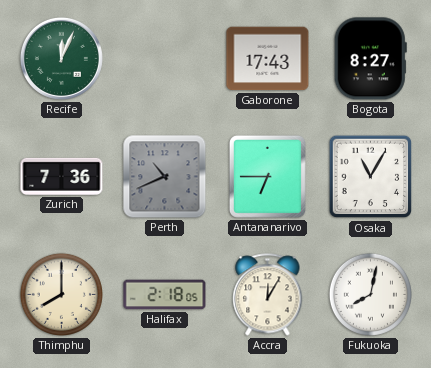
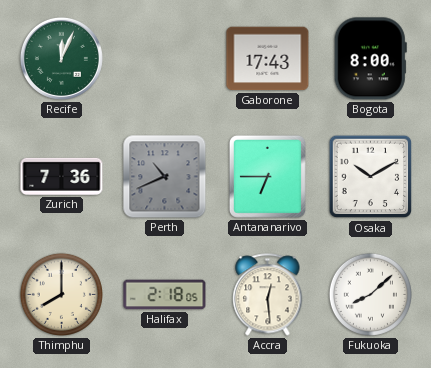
Bogota: 8:27 -> 8:00 (370, 59)
Osaka: 11:05 -> 10:10 (371, 177)
Accra: 12:05 -> 12:29 (268, 295)
Fukuoka: 8:02 -> 8:08 (370, 294)
